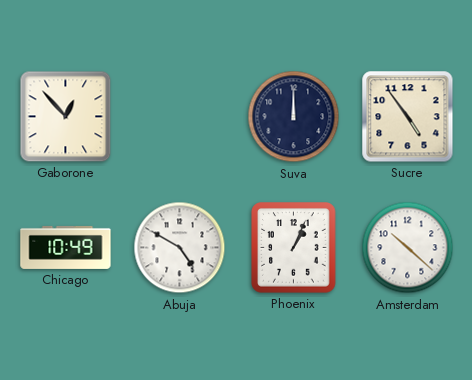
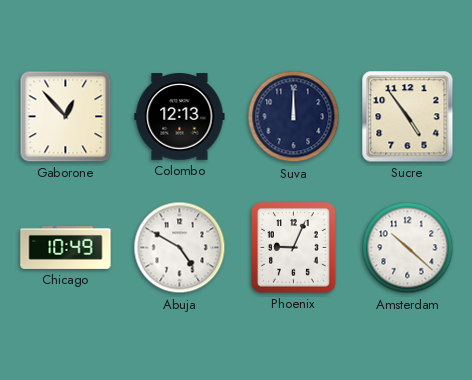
Colombo: none -> 12:13 (180, 117)
Phoenix: 1:04 -> 9:04 (294, 248)
